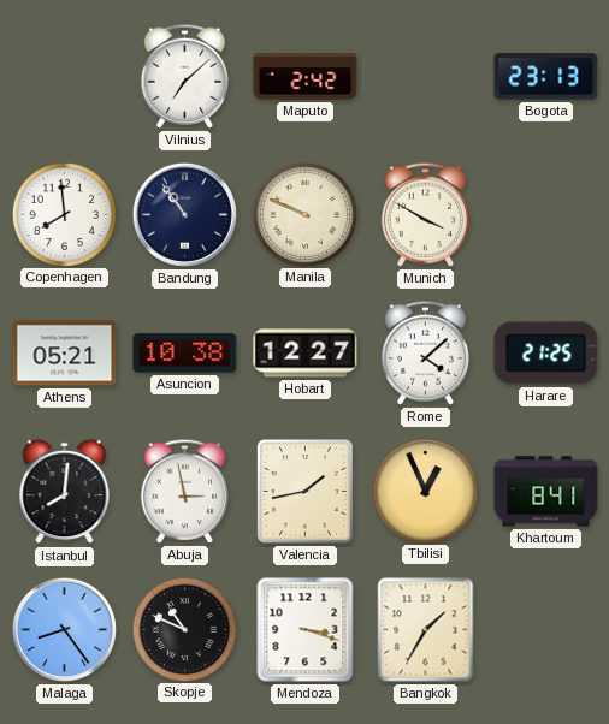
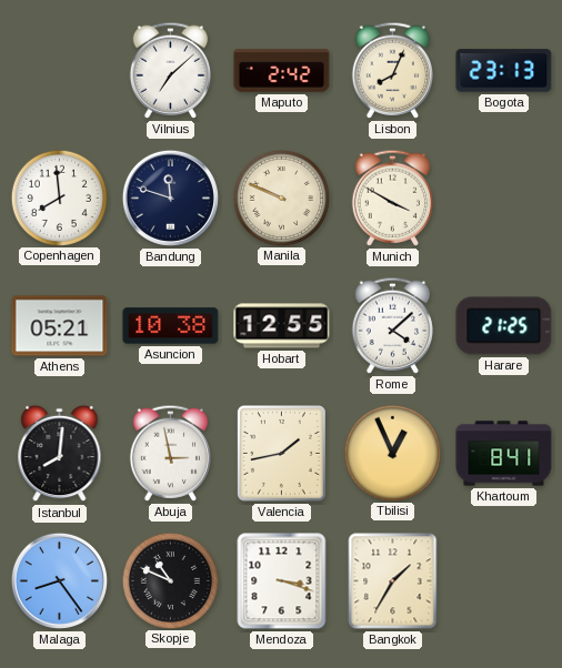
Lisbon: none -> 8:04 (392, 70)
Bandung: 10:54 -> 11:48 (170, 198)
Hobart: 12:27 -> 12:55 (282, 326)
